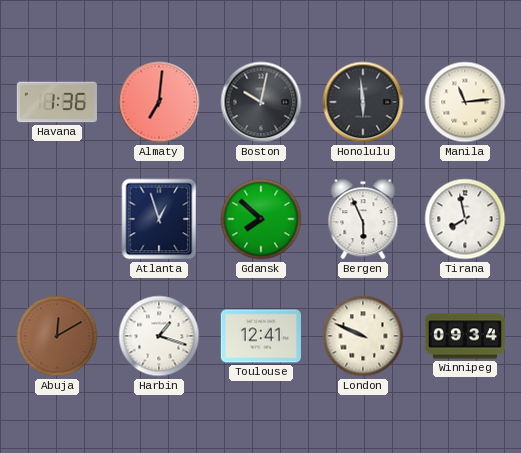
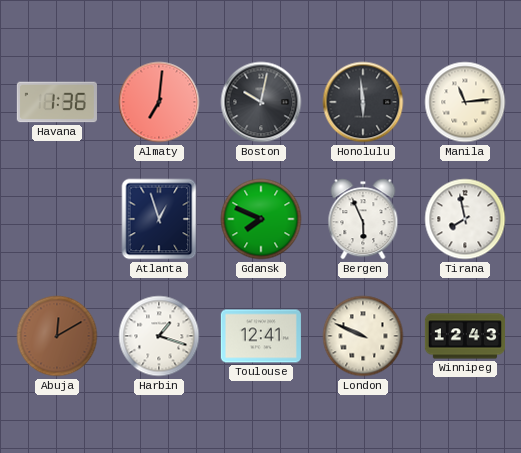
Gdansk: 7:52 -> 7:49 (261, 219)
Winnipeg: 09:34 -> 12:43 (465, 336)
